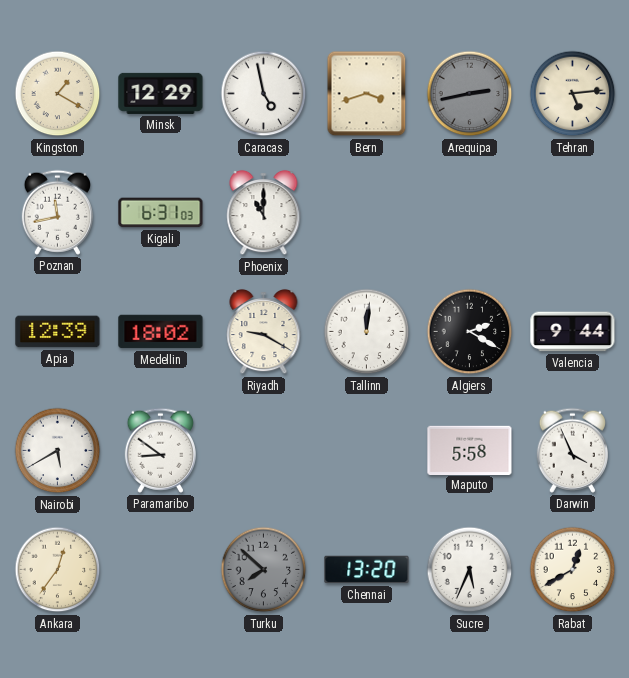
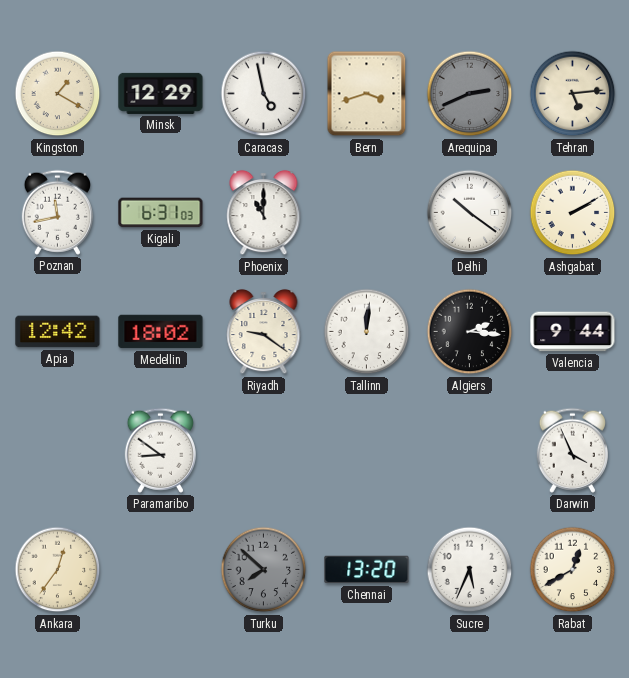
Arequipa: 2:43 -> 2:41 (470, 94)
Delhi: none -> 10:21 (470, 213)
Ashgabat: none -> 2:10 (573, 213)
Apia: 12:39 -> 12:42 (58, 332)
Riyadh: 9:20 -> 9:21 (264, 332)
Algiers: 2:20 -> 2:16 (470, 332)
Nairobi: 5:40 -> none (58, 451)
Maputo: 5:58 -> none (470, 450)
